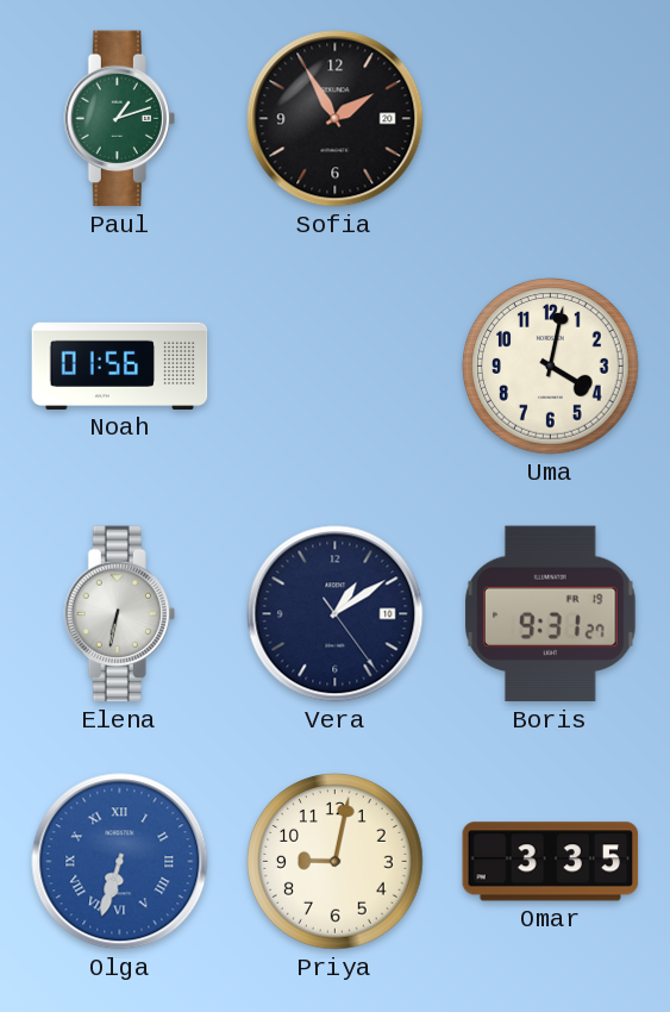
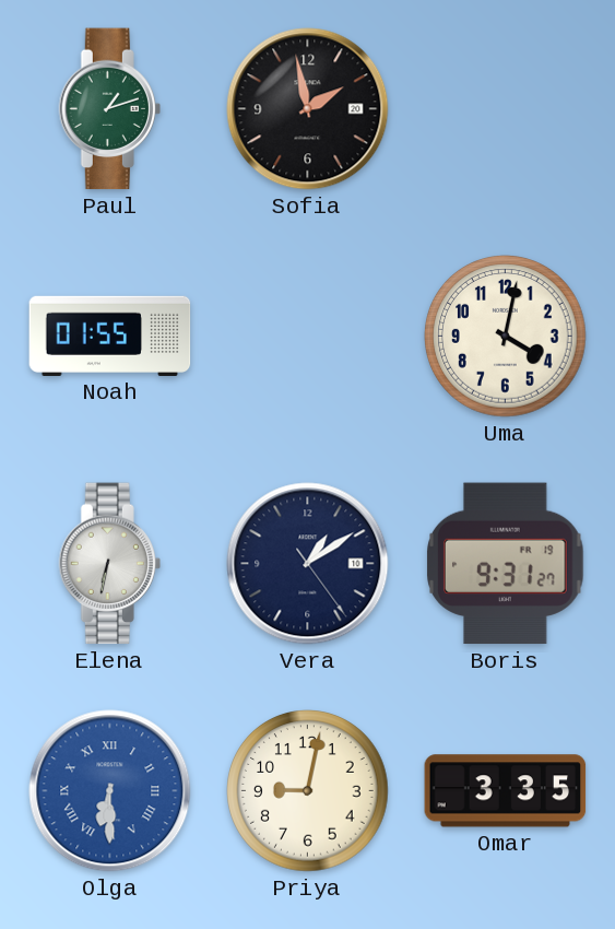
Sofia: 1:55 -> 1:58 (308, 109)
Noah: 01:56 -> 01:55 (110, 336)
Olga: 6:33 -> 6:30 (110, 791)
